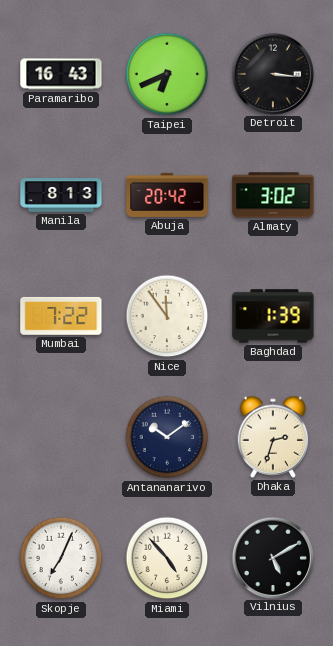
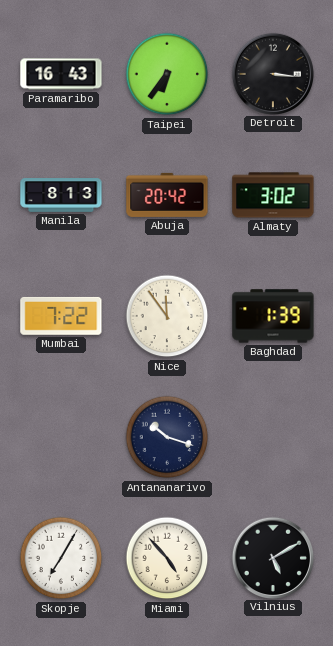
Taipei: 6:41 -> 6:36 (167, 74)
Antananarivo: 10:09 -> 10:18 (167, 437)
Dhaka: 2:33 -> none (273, 437)
Skopje: 7:04 -> 7:05 (61, 558)
